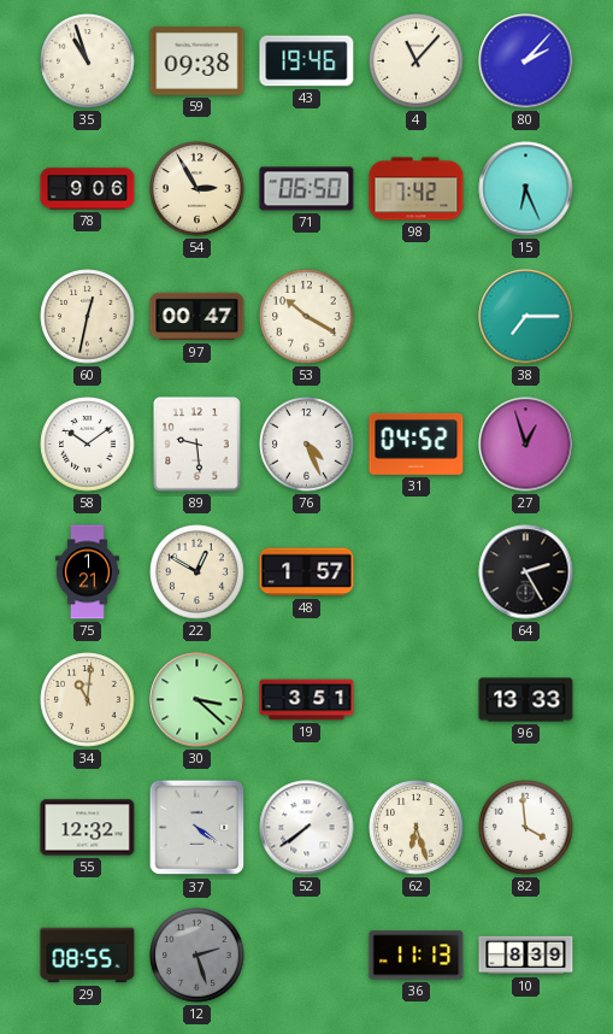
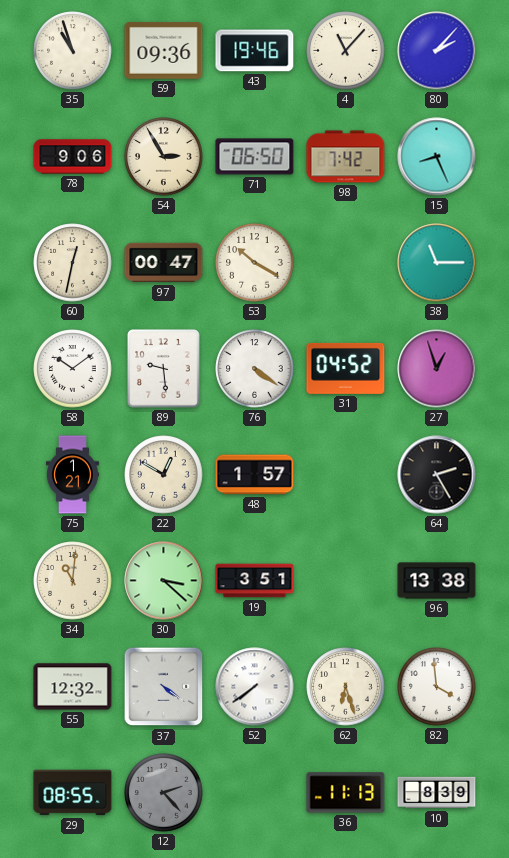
59: 09:38 -> 09:36 (164, 51)
15: 6:26 -> 8:26 (437, 157)
38: 7:15 -> 11:15 (437, 263)
76: 4:26 -> 4:21 (255, 369)
96: 13:33 -> 13:38 (437, 581)
12: 2:27 -> 2:23 (164, 793)
